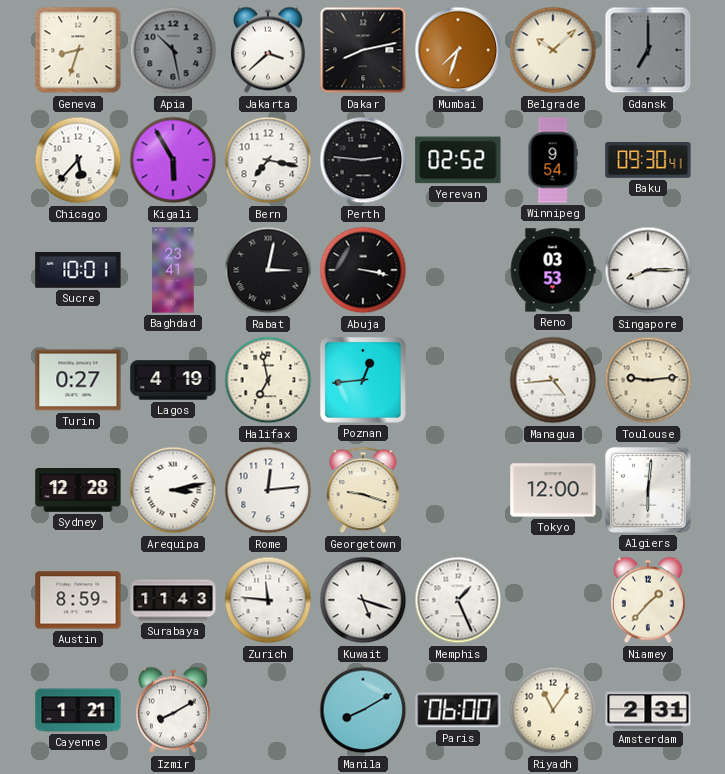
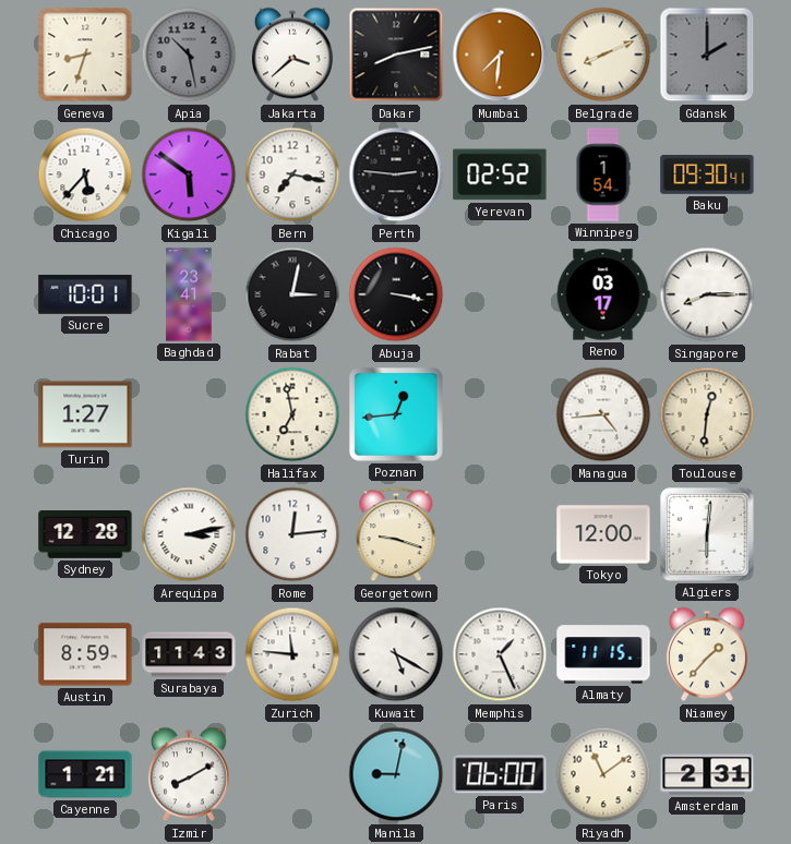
Mumbai: 7:33 -> 7:31 (500, 55)
Belgrade: 10:08 -> 8:11 (603, 55)
Gdansk: 7:00 -> 2:00 (707, 55)
Kigali: 5:55 -> 5:51 (189, 174)
Winnipeg: 9:54 -> 1:54 (603, 174)
Reno: 03:53 -> 03:17 (603, 294)
Turin: 0:27 -> 1:27 (85, 414)
Lagos: 4:19 -> none (173, 380)
Toulouse: 9:14 -> 12:31 (707, 414)
Kuwait: 5:18 -> 5:20 (396, 654)
Almaty: none -> 11:15 (603, 654)
Manila: 8:10 -> 9:02 (396, 774)
Riyadh: 11:06 -> 11:09 (603, 774)
